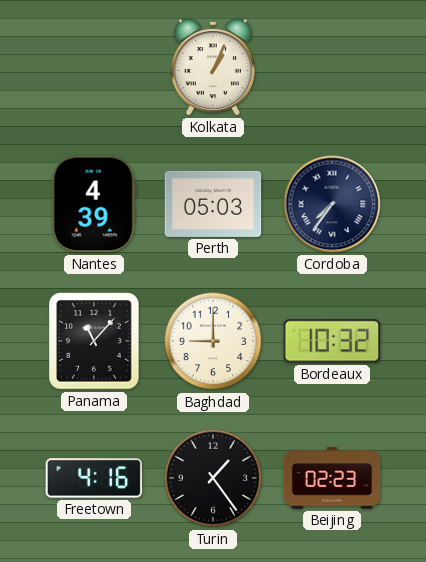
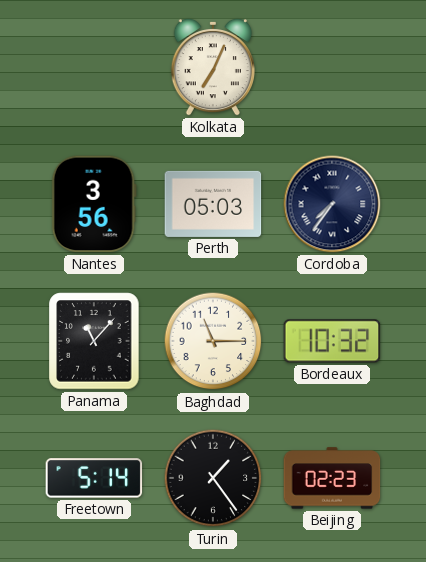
Kolkata: 1:04 -> 7:04 (213, 67)
Nantes: 4:39 -> 3:56 (94, 204)
Baghdad: 9:00 -> 11:15 (213, 341)
Freetown: 4:16 -> 5:14 (94, 478)
